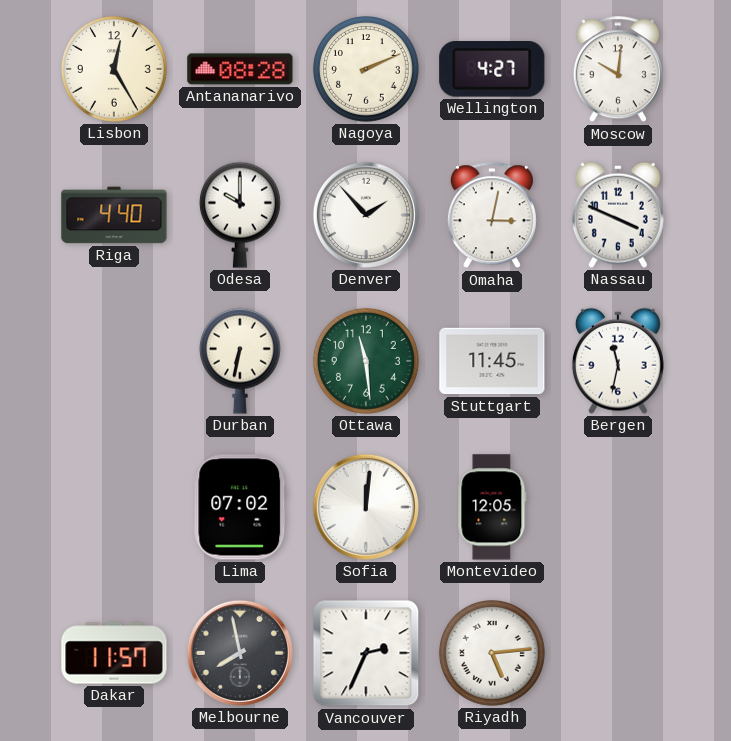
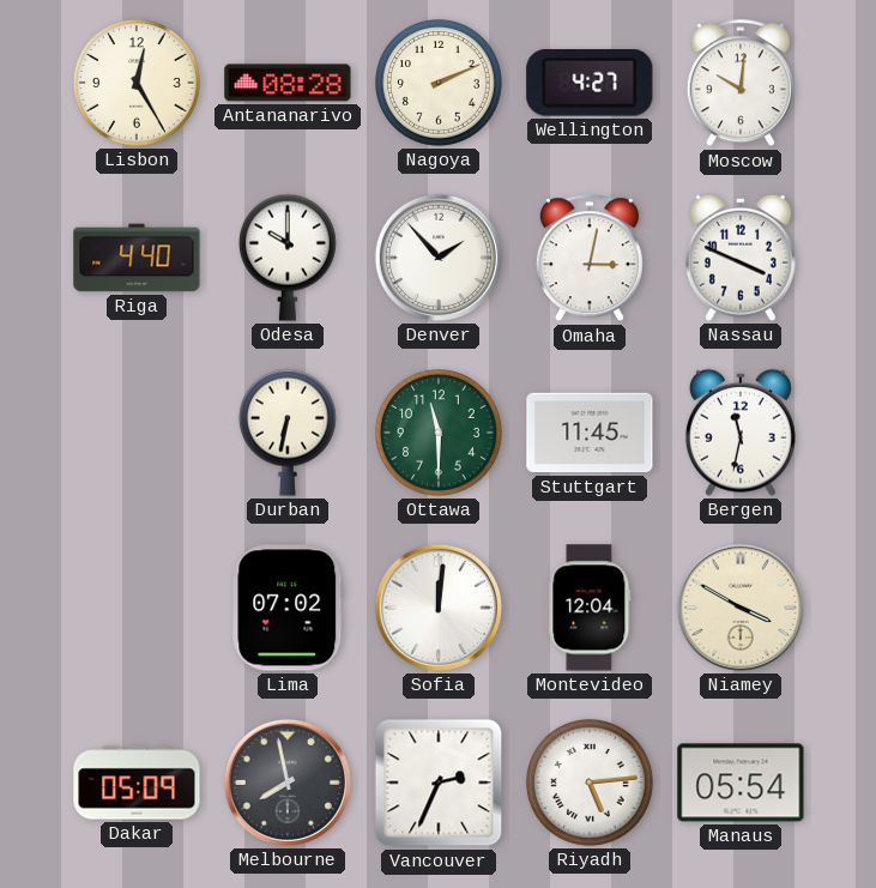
Ottawa: 11:29 -> 11:30 (439, 433)
Montevideo: 12:05 -> 12:04 (590, 608)
Niamey: none -> 3:50 (741, 608)
Dakar: 11:57 -> 05:09 (137, 783)
Manaus: none -> 05:54 (741, 783)
